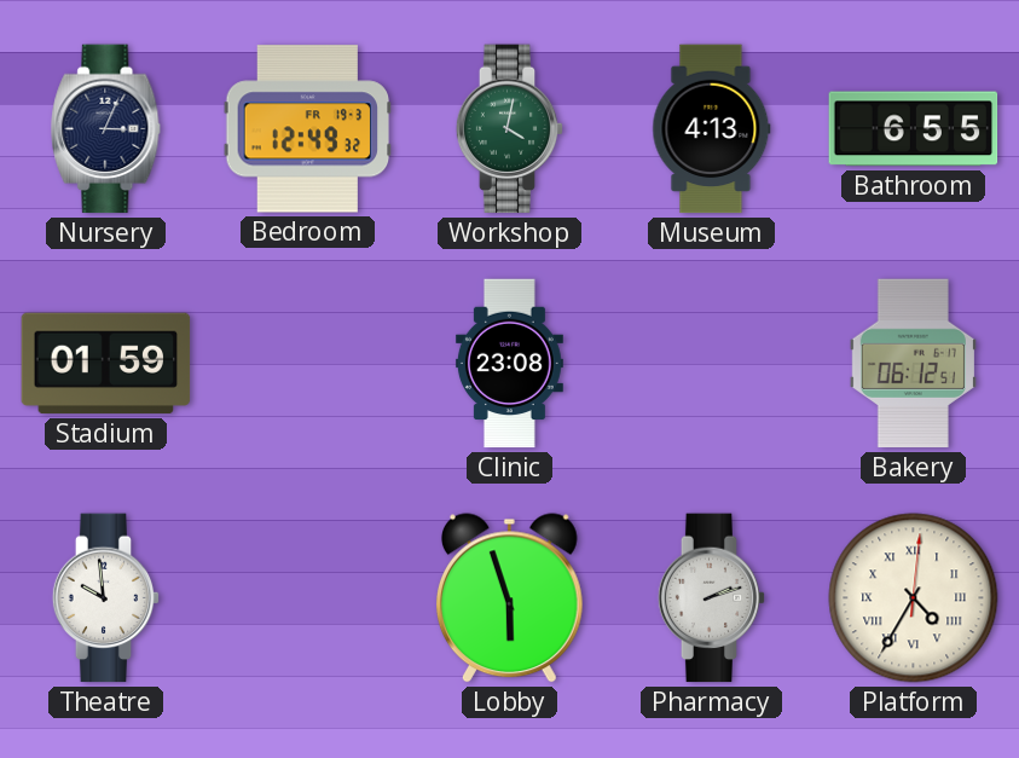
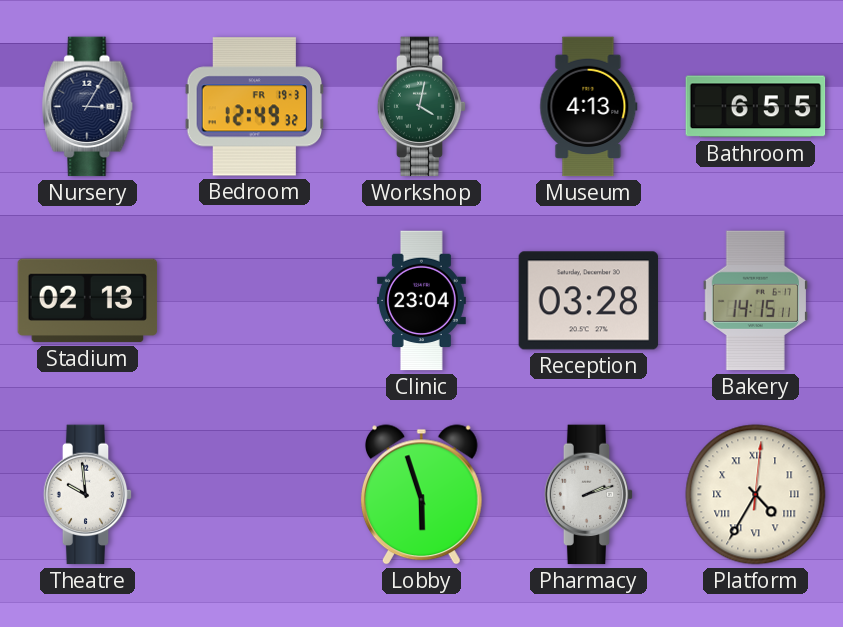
Nursery: 3:04 -> 3:05 (88, 107)
Stadium: 01:59 -> 02:13 (88, 301)
Clinic: 23:08 -> 23:04 (421, 301)
Reception: none -> 03:28 (589, 301)
Bakery: 06:12 -> 14:15 (755, 301)
